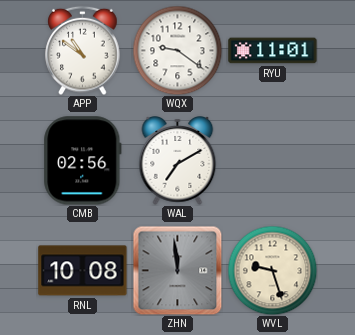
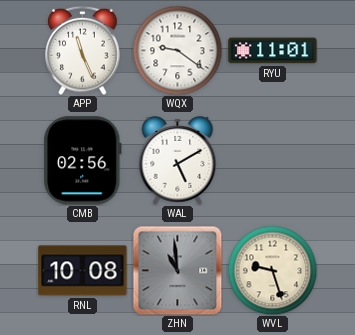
APP: 10:51 -> 11:26 (83, 50)
WAL: 7:10 -> 5:10 (178, 161)
ZHN: 11:59 -> 10:59 (177, 270)
